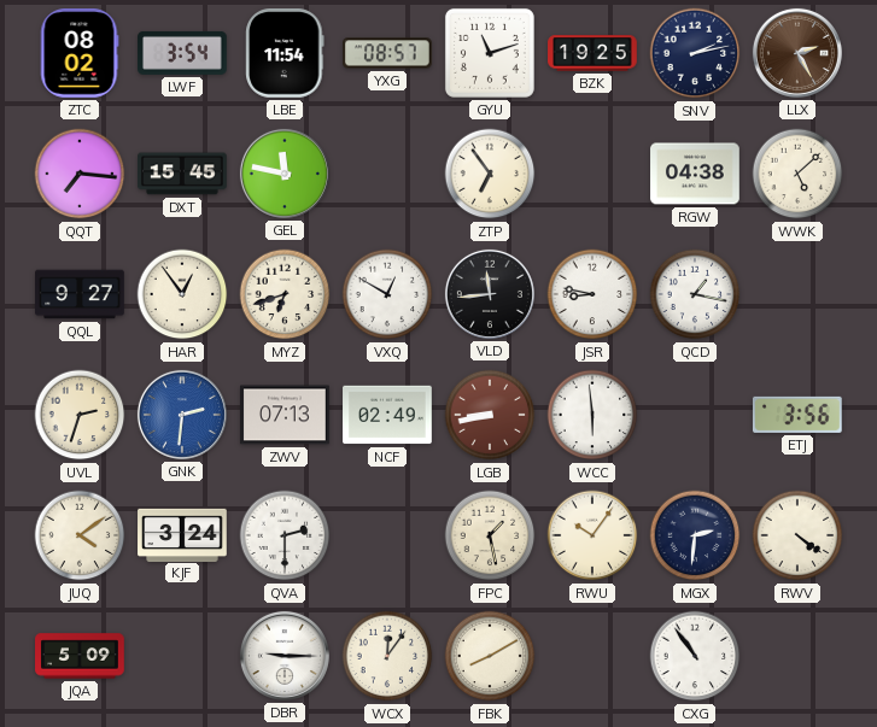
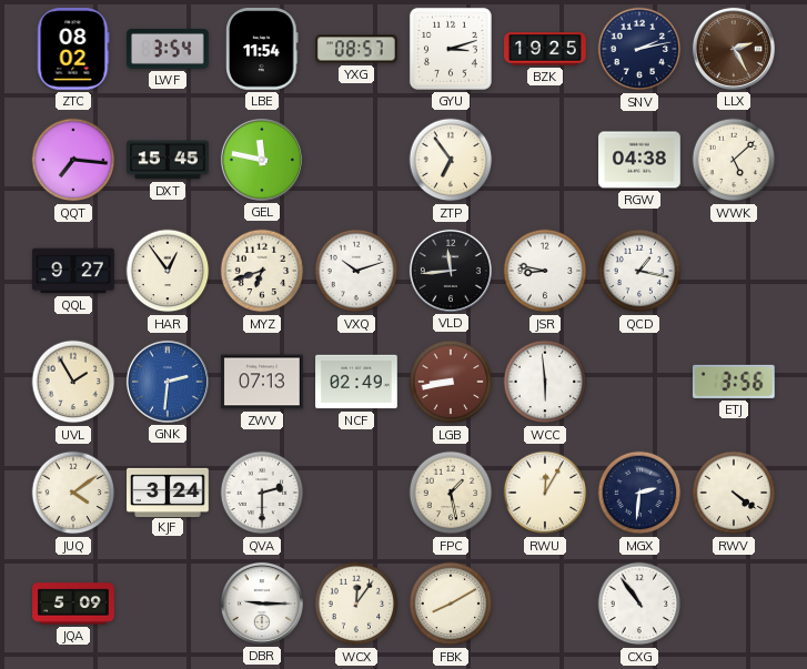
GYU: 11:12 -> 3:12 (451, 49)
VXQ: 12:50 -> 10:12 (356, 271)
UVL: 2:33 -> 1:55 (73, 382)
RWU: 10:06 -> 12:05 (545, 493)
